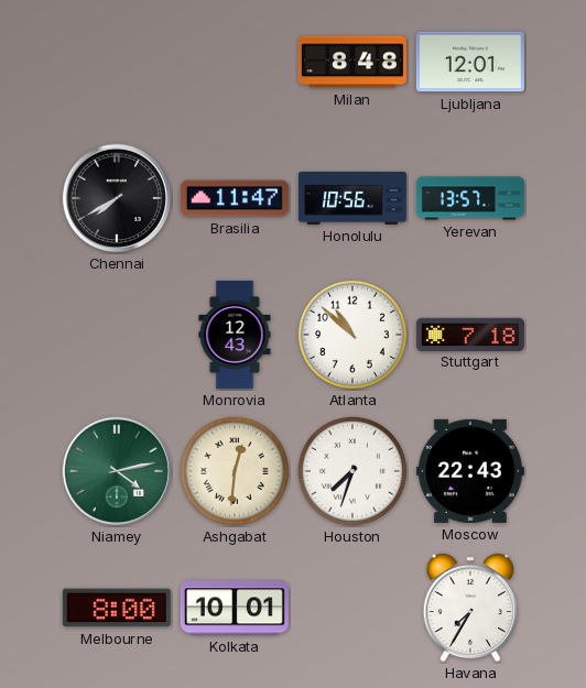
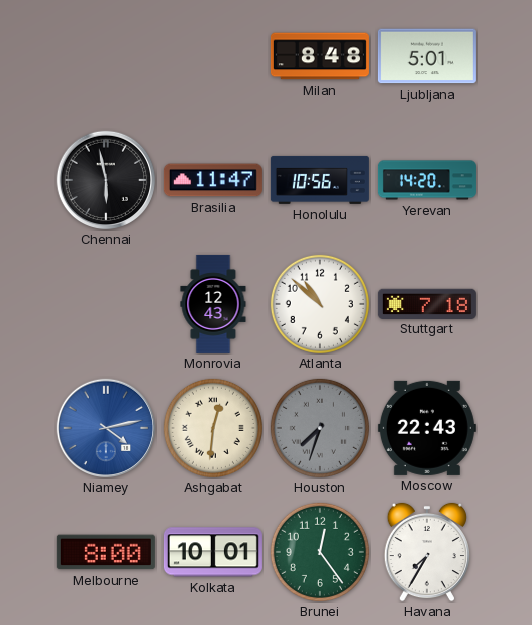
Ljubljana: 12:01 -> 5:01 (427, 56)
Chennai: 7:40 -> 5:58 (106, 180)
Yerevan: 13:57 -> 14:20 (427, 180)
Niamey dial: green -> blue (106, 428)
Houston dial: white -> grey (320, 428)
Brunei: none -> 12:24 (320, 552)
